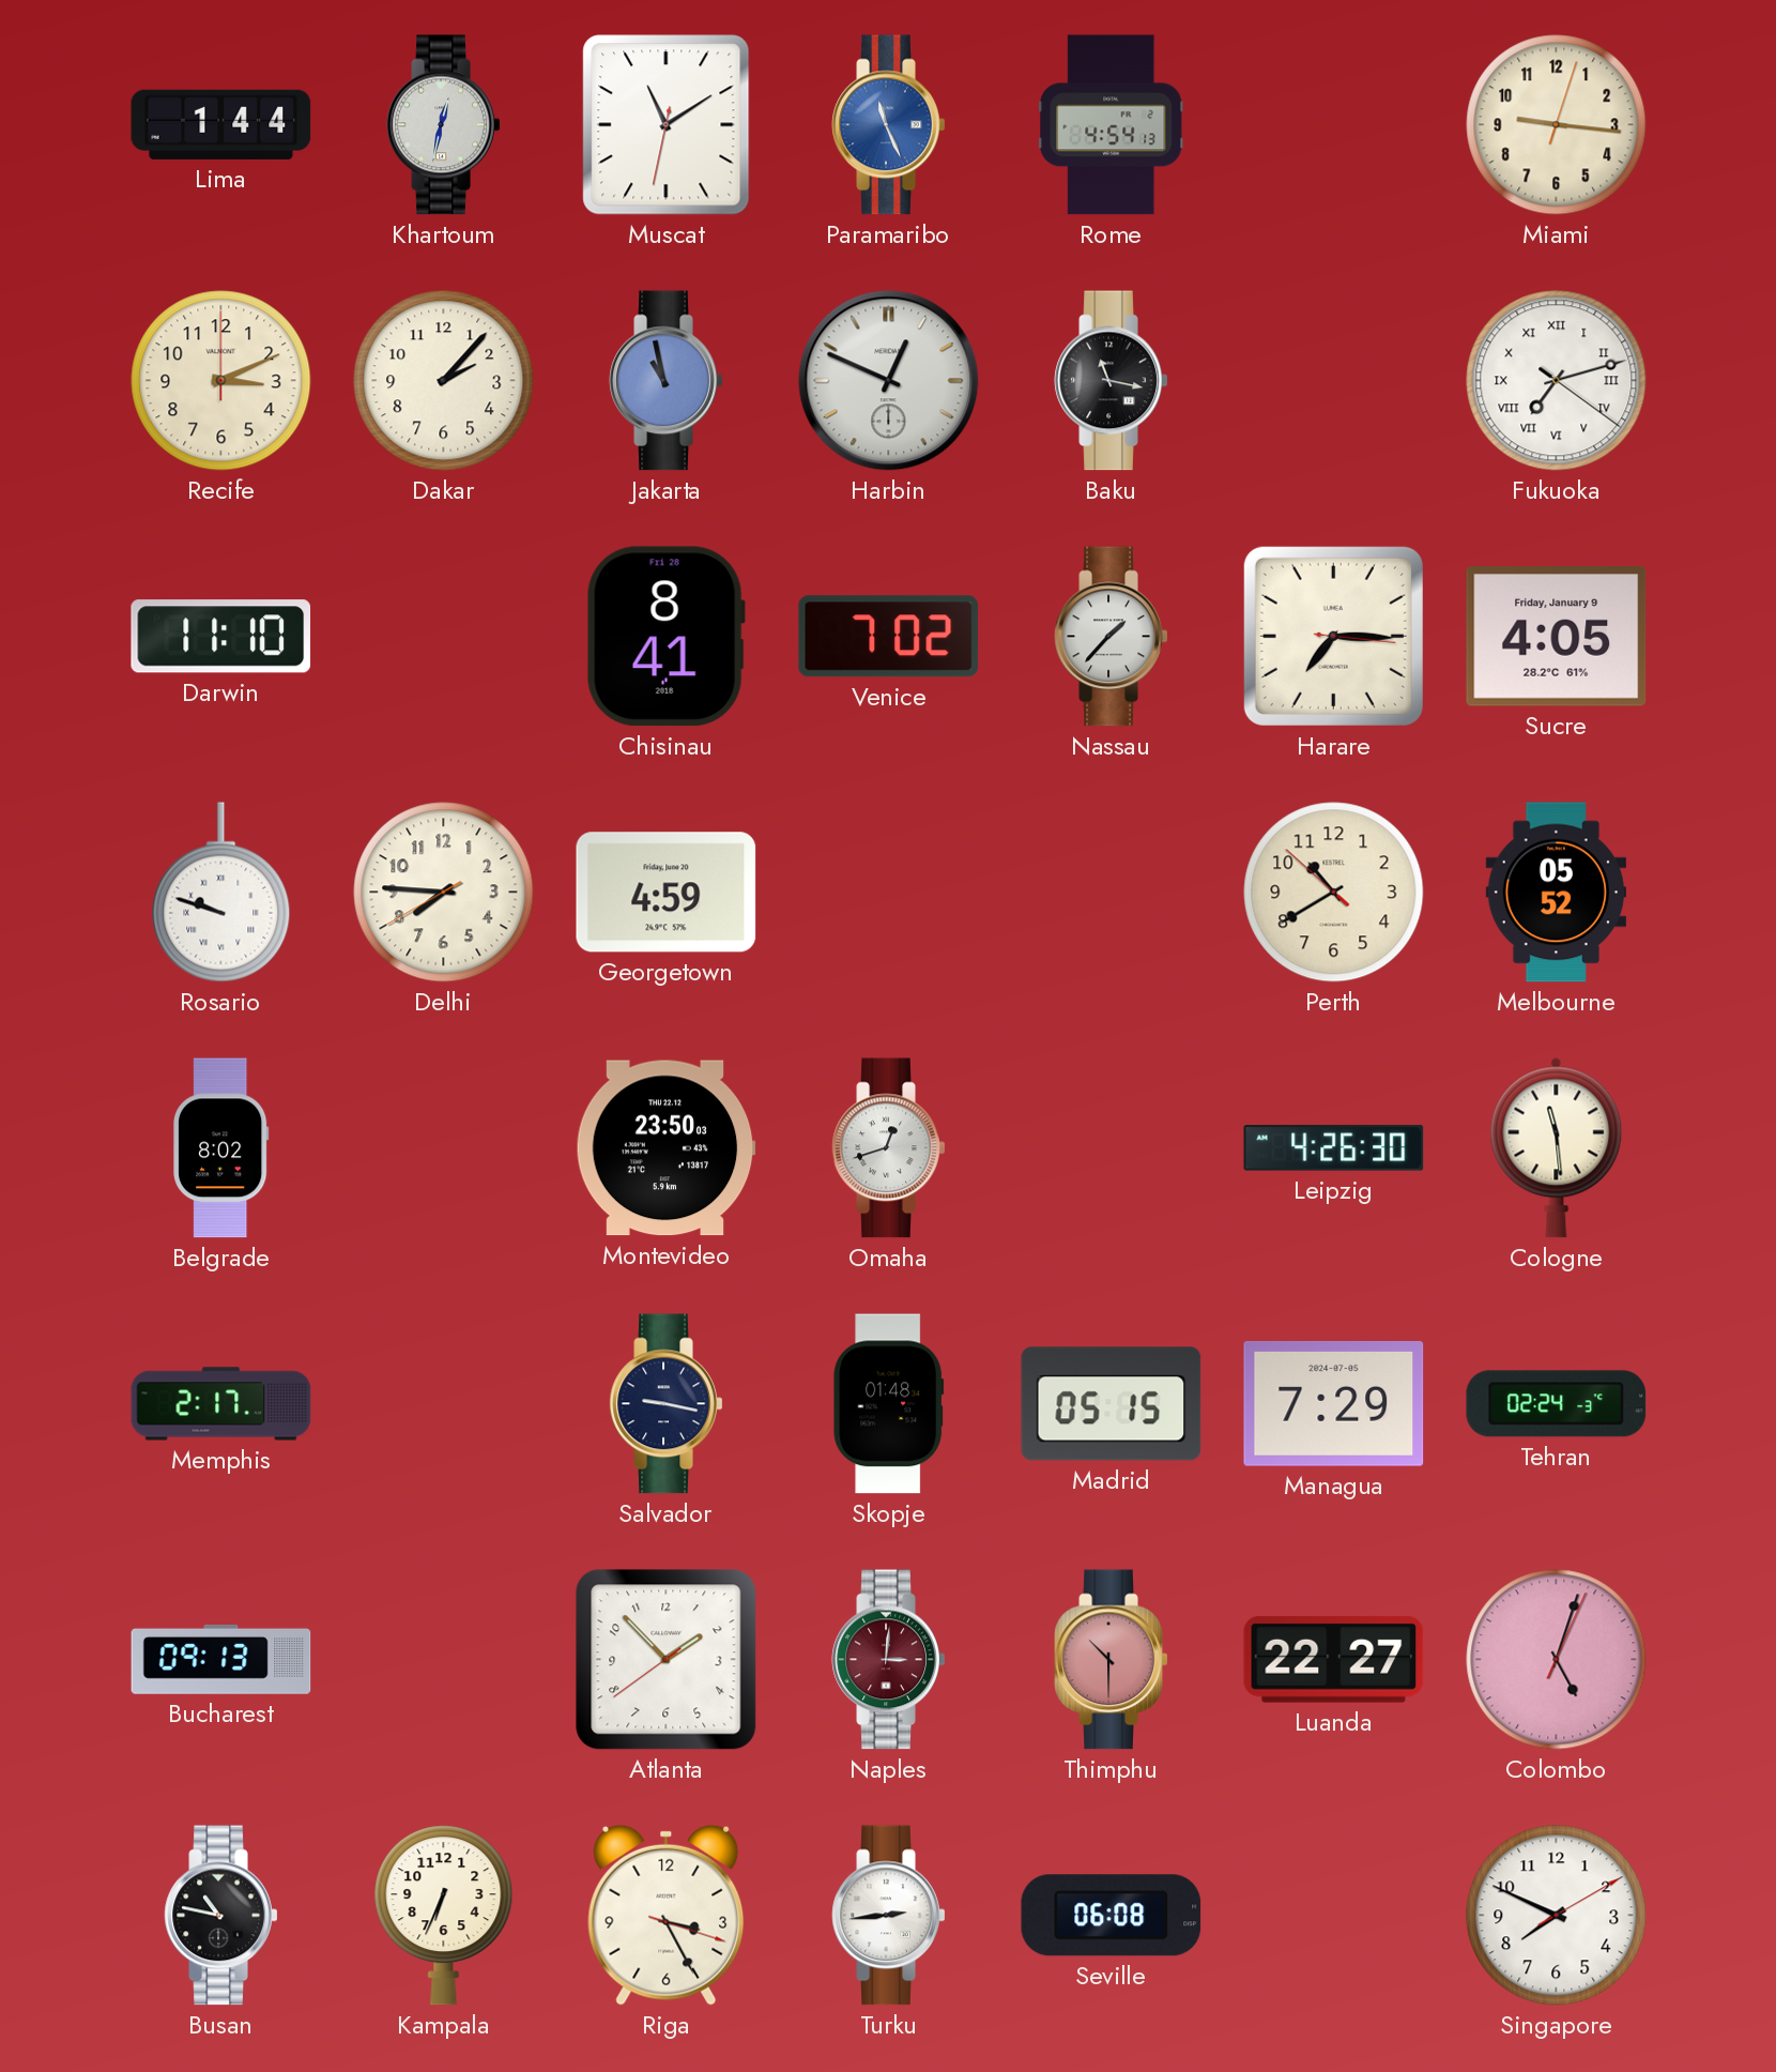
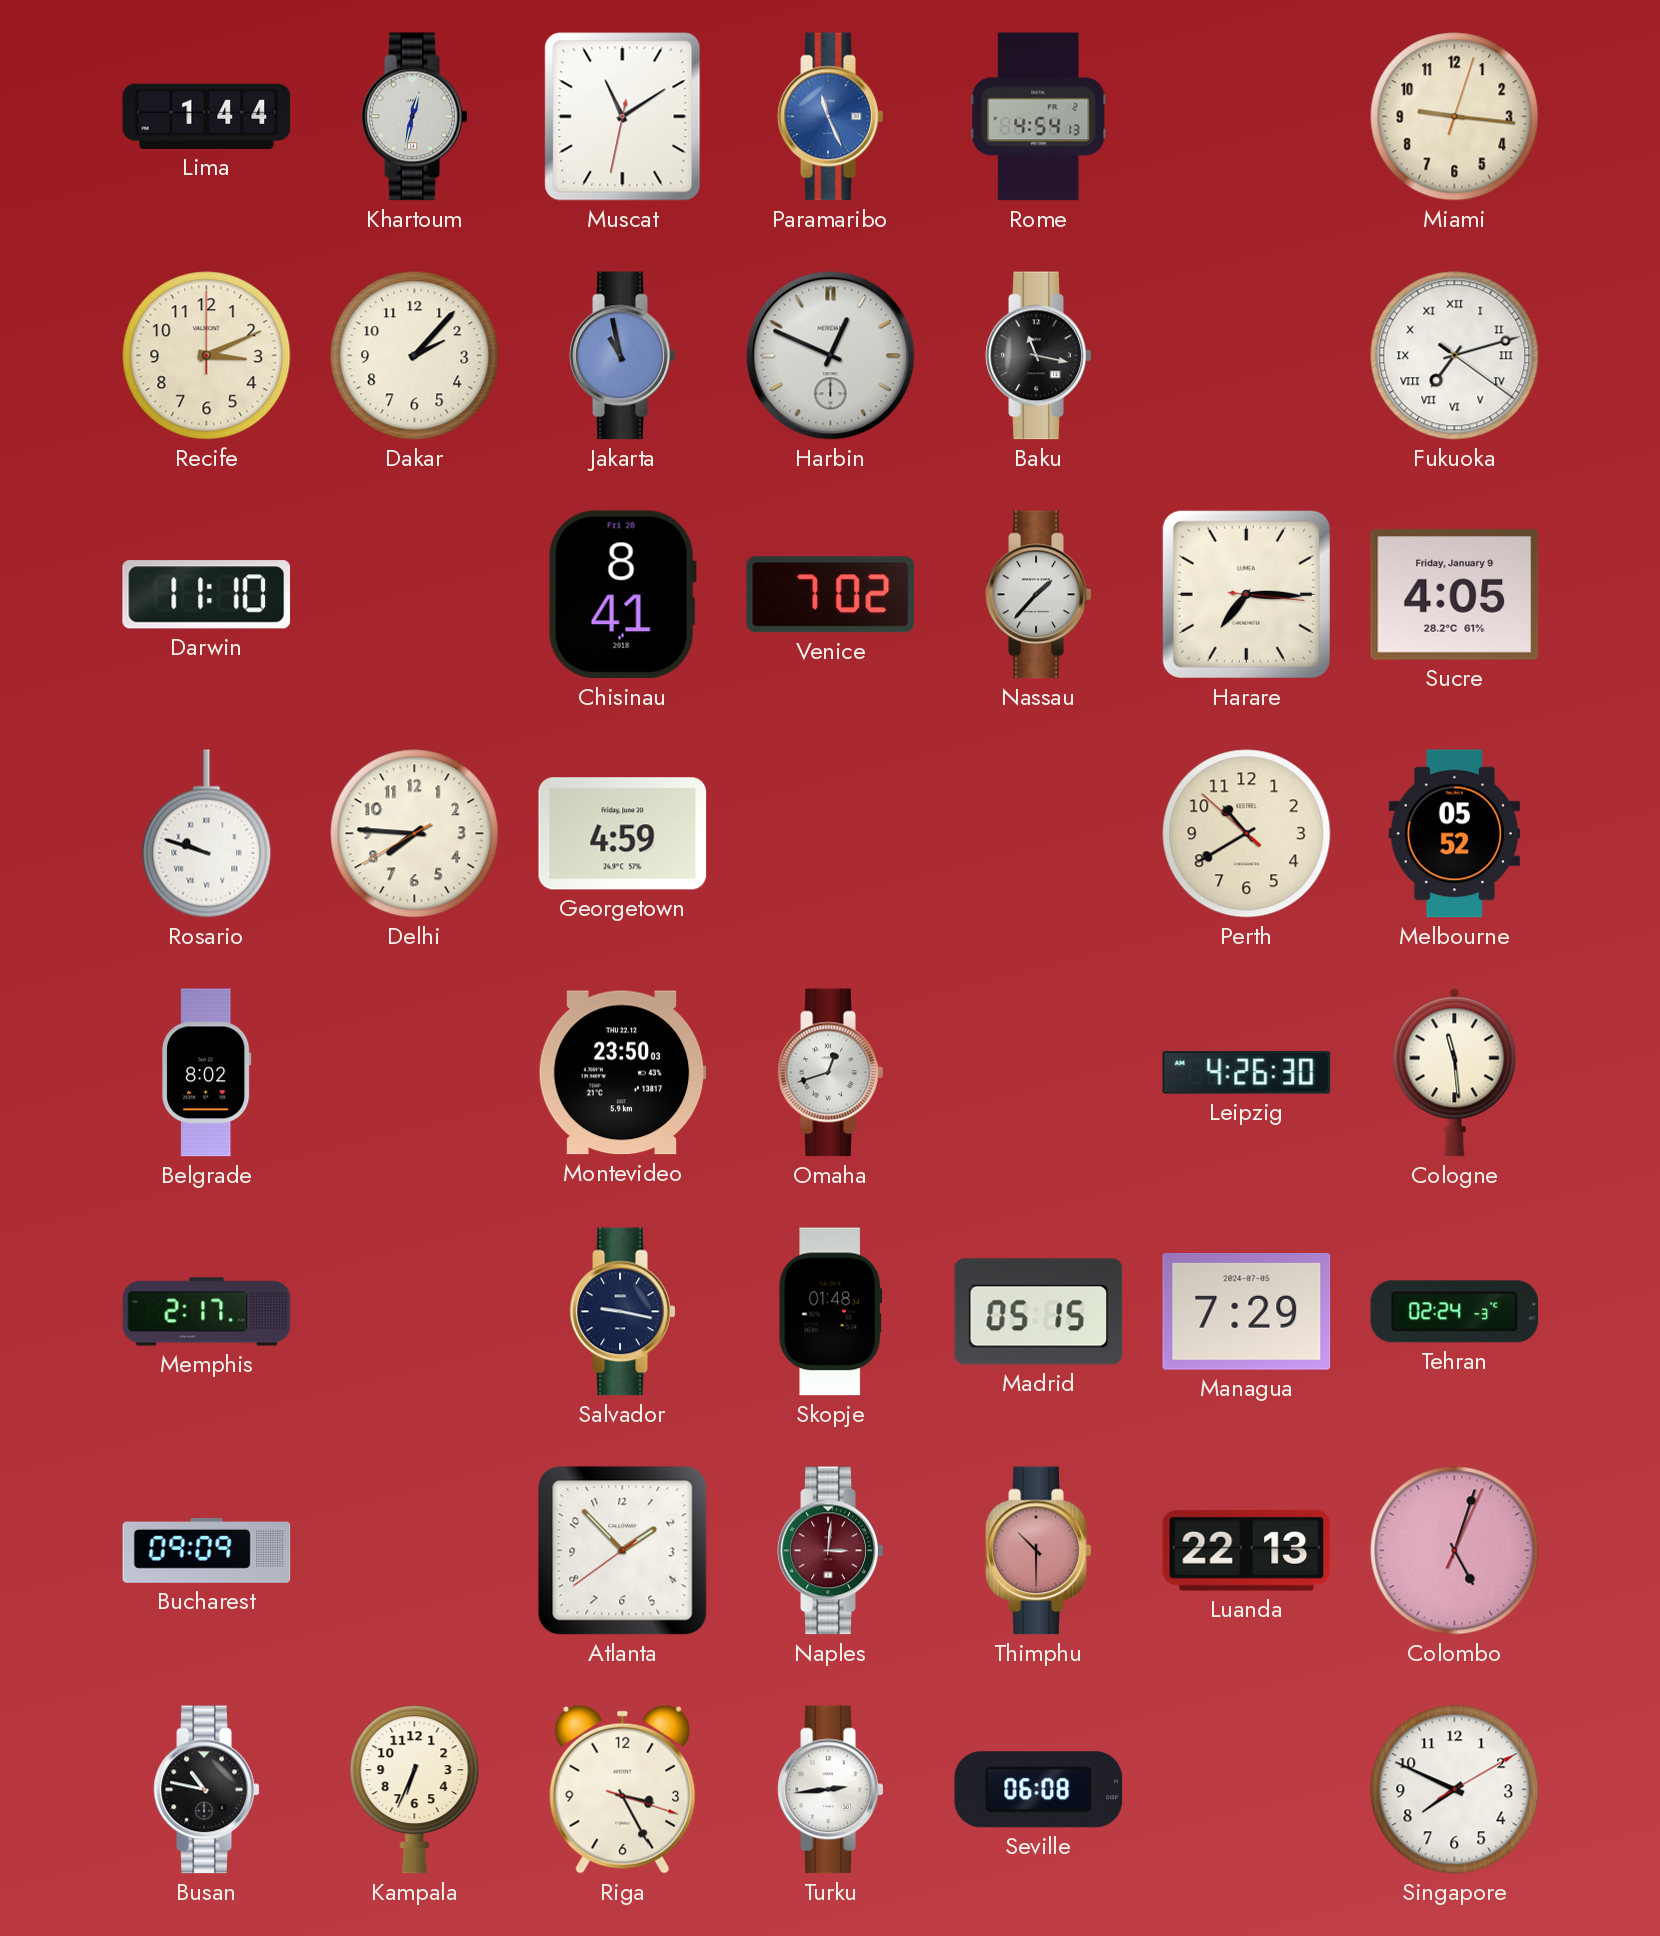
Bucharest: 09:13 -> 09:09 (207, 1551)
Luanda: 22:27 -> 22:13 (1247, 1550)
